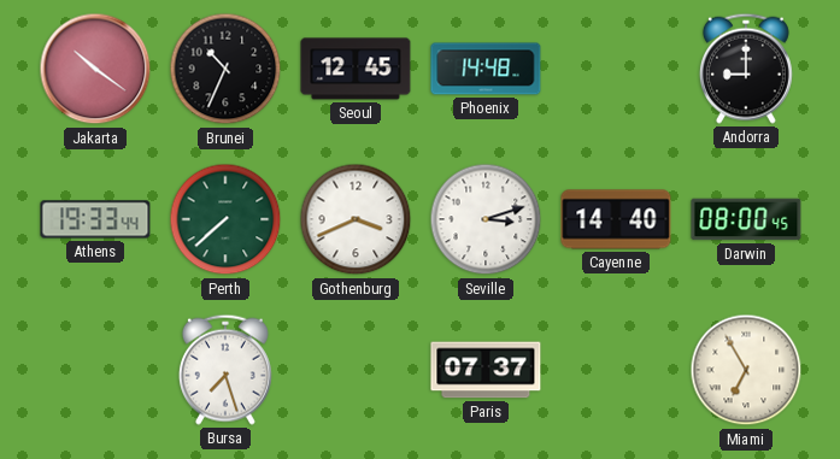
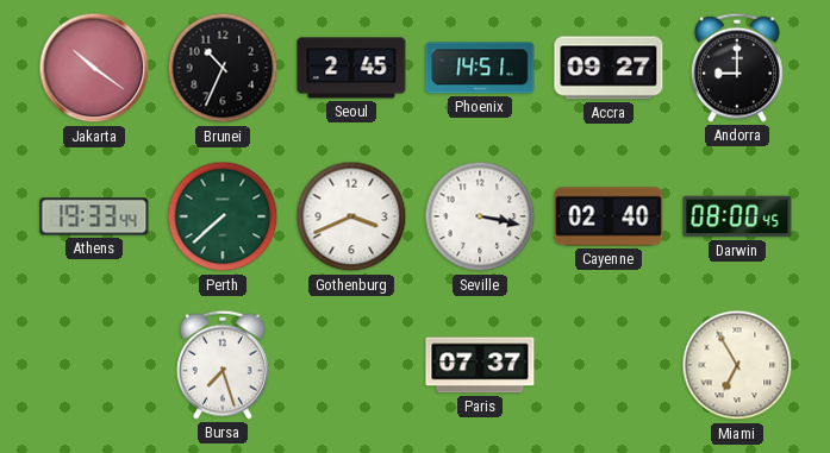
Seoul: 12:45 -> 2:45 (351, 68)
Phoenix: 14:48 -> 14:51 (480, 68)
Accra: none -> 09:27 (609, 68)
Seville: 3:12 -> 3:17 (480, 216)
Cayenne: 14:40 -> 02:40 (609, 216)
